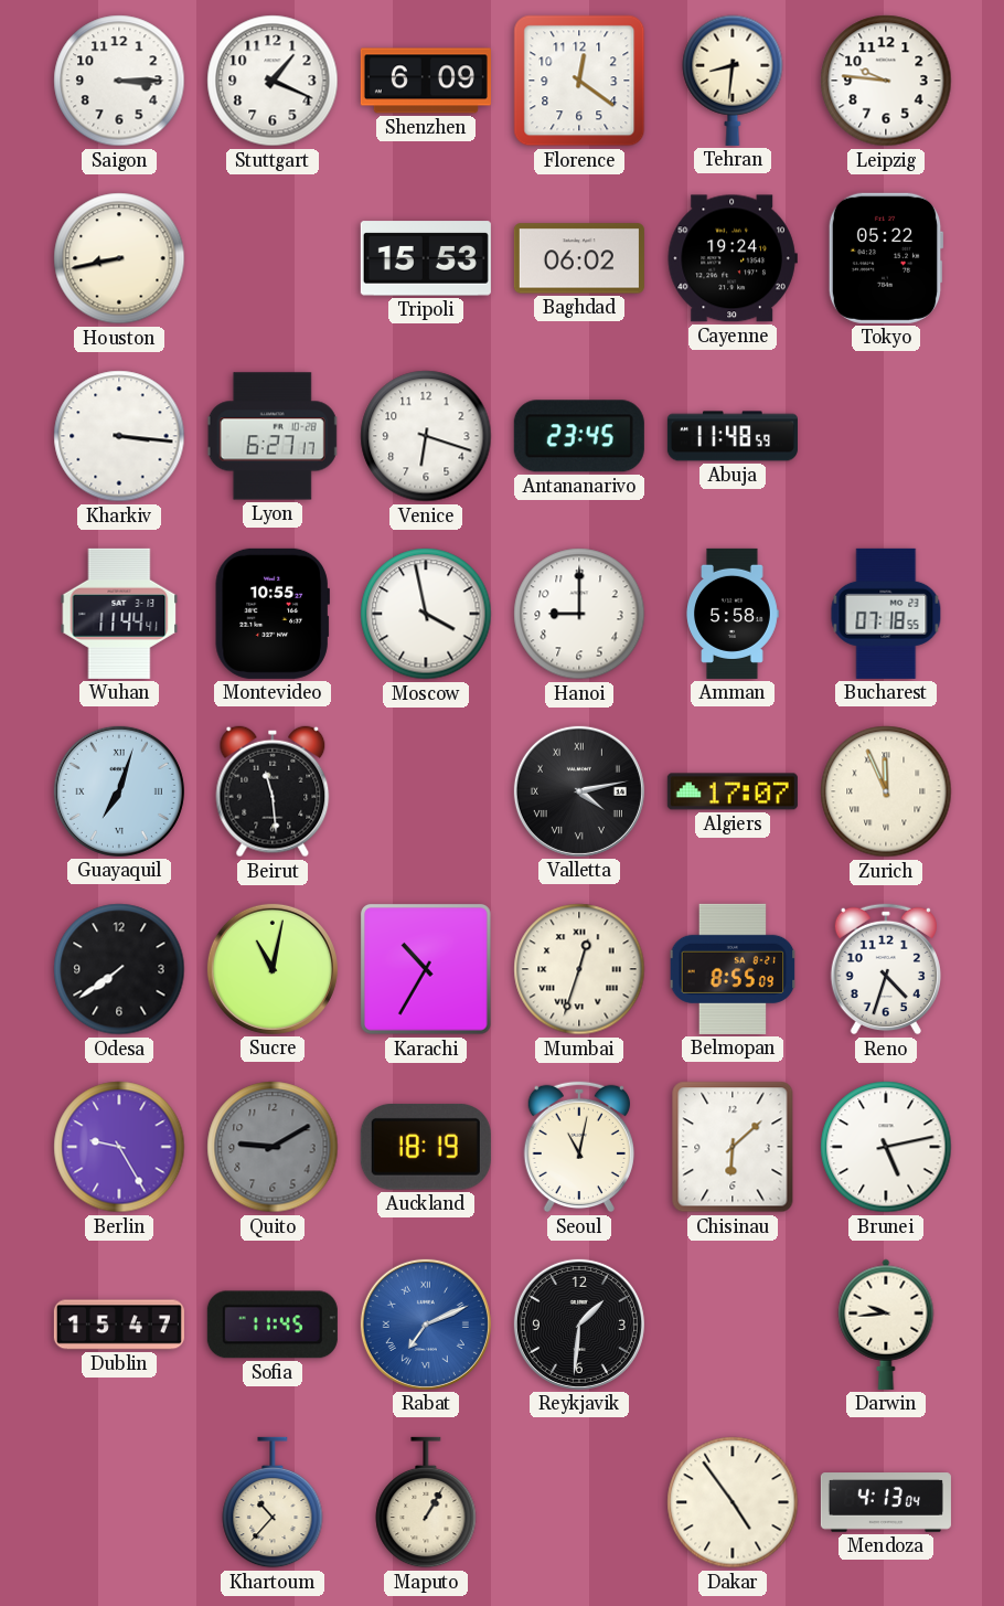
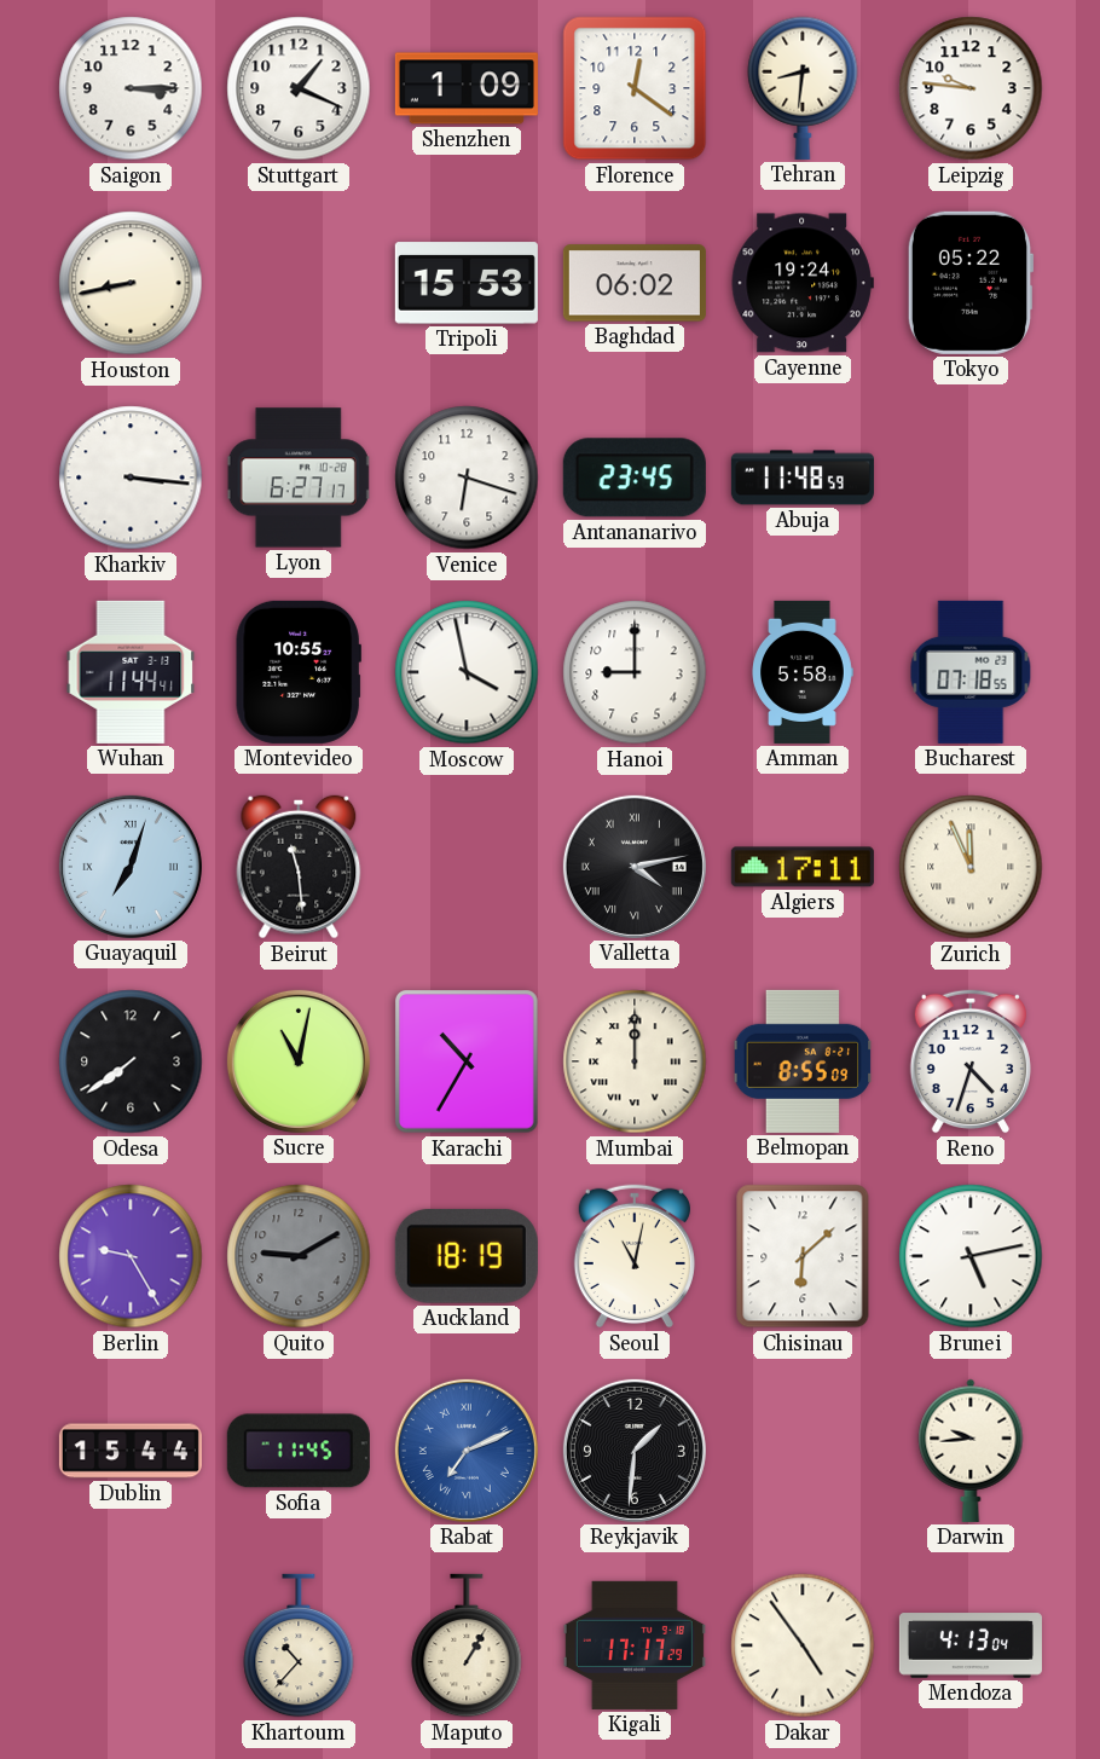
Shenzhen: 6:09 -> 1:09 (467, 88)
Algiers: 17:07 -> 17:11 (803, 867)
Mumbai: 12:33 -> 12:00 (635, 1061)
Dublin: 15:47 -> 15:44 (131, 1451)
Kigali: none -> 17:17 (635, 1645)
